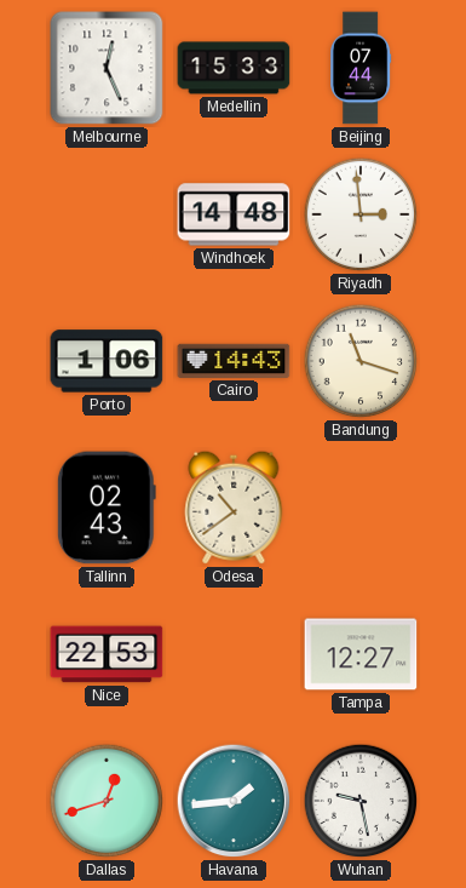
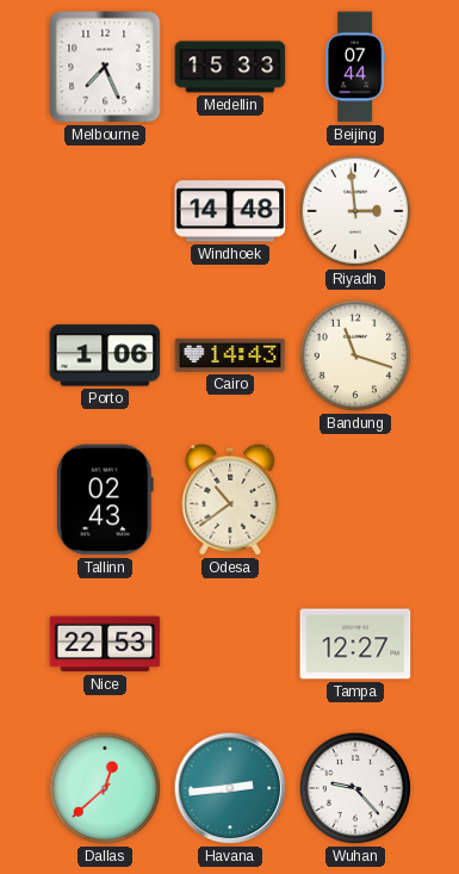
Melbourne: 12:26 -> 7:26 (105, 67)
Dallas: 12:42 -> 12:38 (105, 788)
Havana: 1:44 -> 2:44 (230, 788)
Wuhan: 9:28 -> 9:23 (355, 788)
